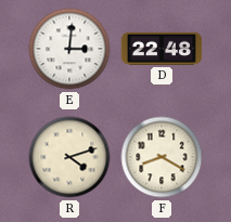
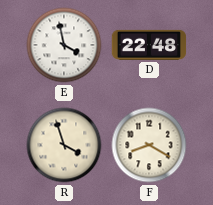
E: 3:01 -> 3:58 (64, 45)
R: 4:12 -> 3:57 (64, 145)
